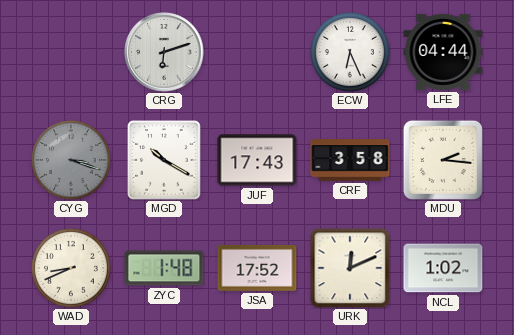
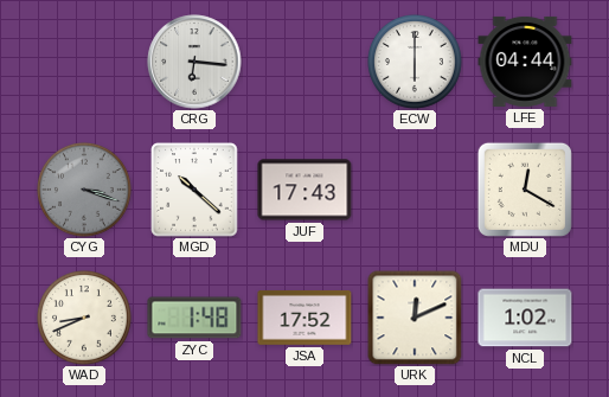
CRG: 6:12 -> 6:16 (194, 62)
ECW: 6:26 -> 6:00 (416, 63)
MGD: 10:20 -> 10:22 (194, 190)
CRF: 3:58 -> none (350, 160)
MDU: 2:16 -> 12:20 (525, 190)
